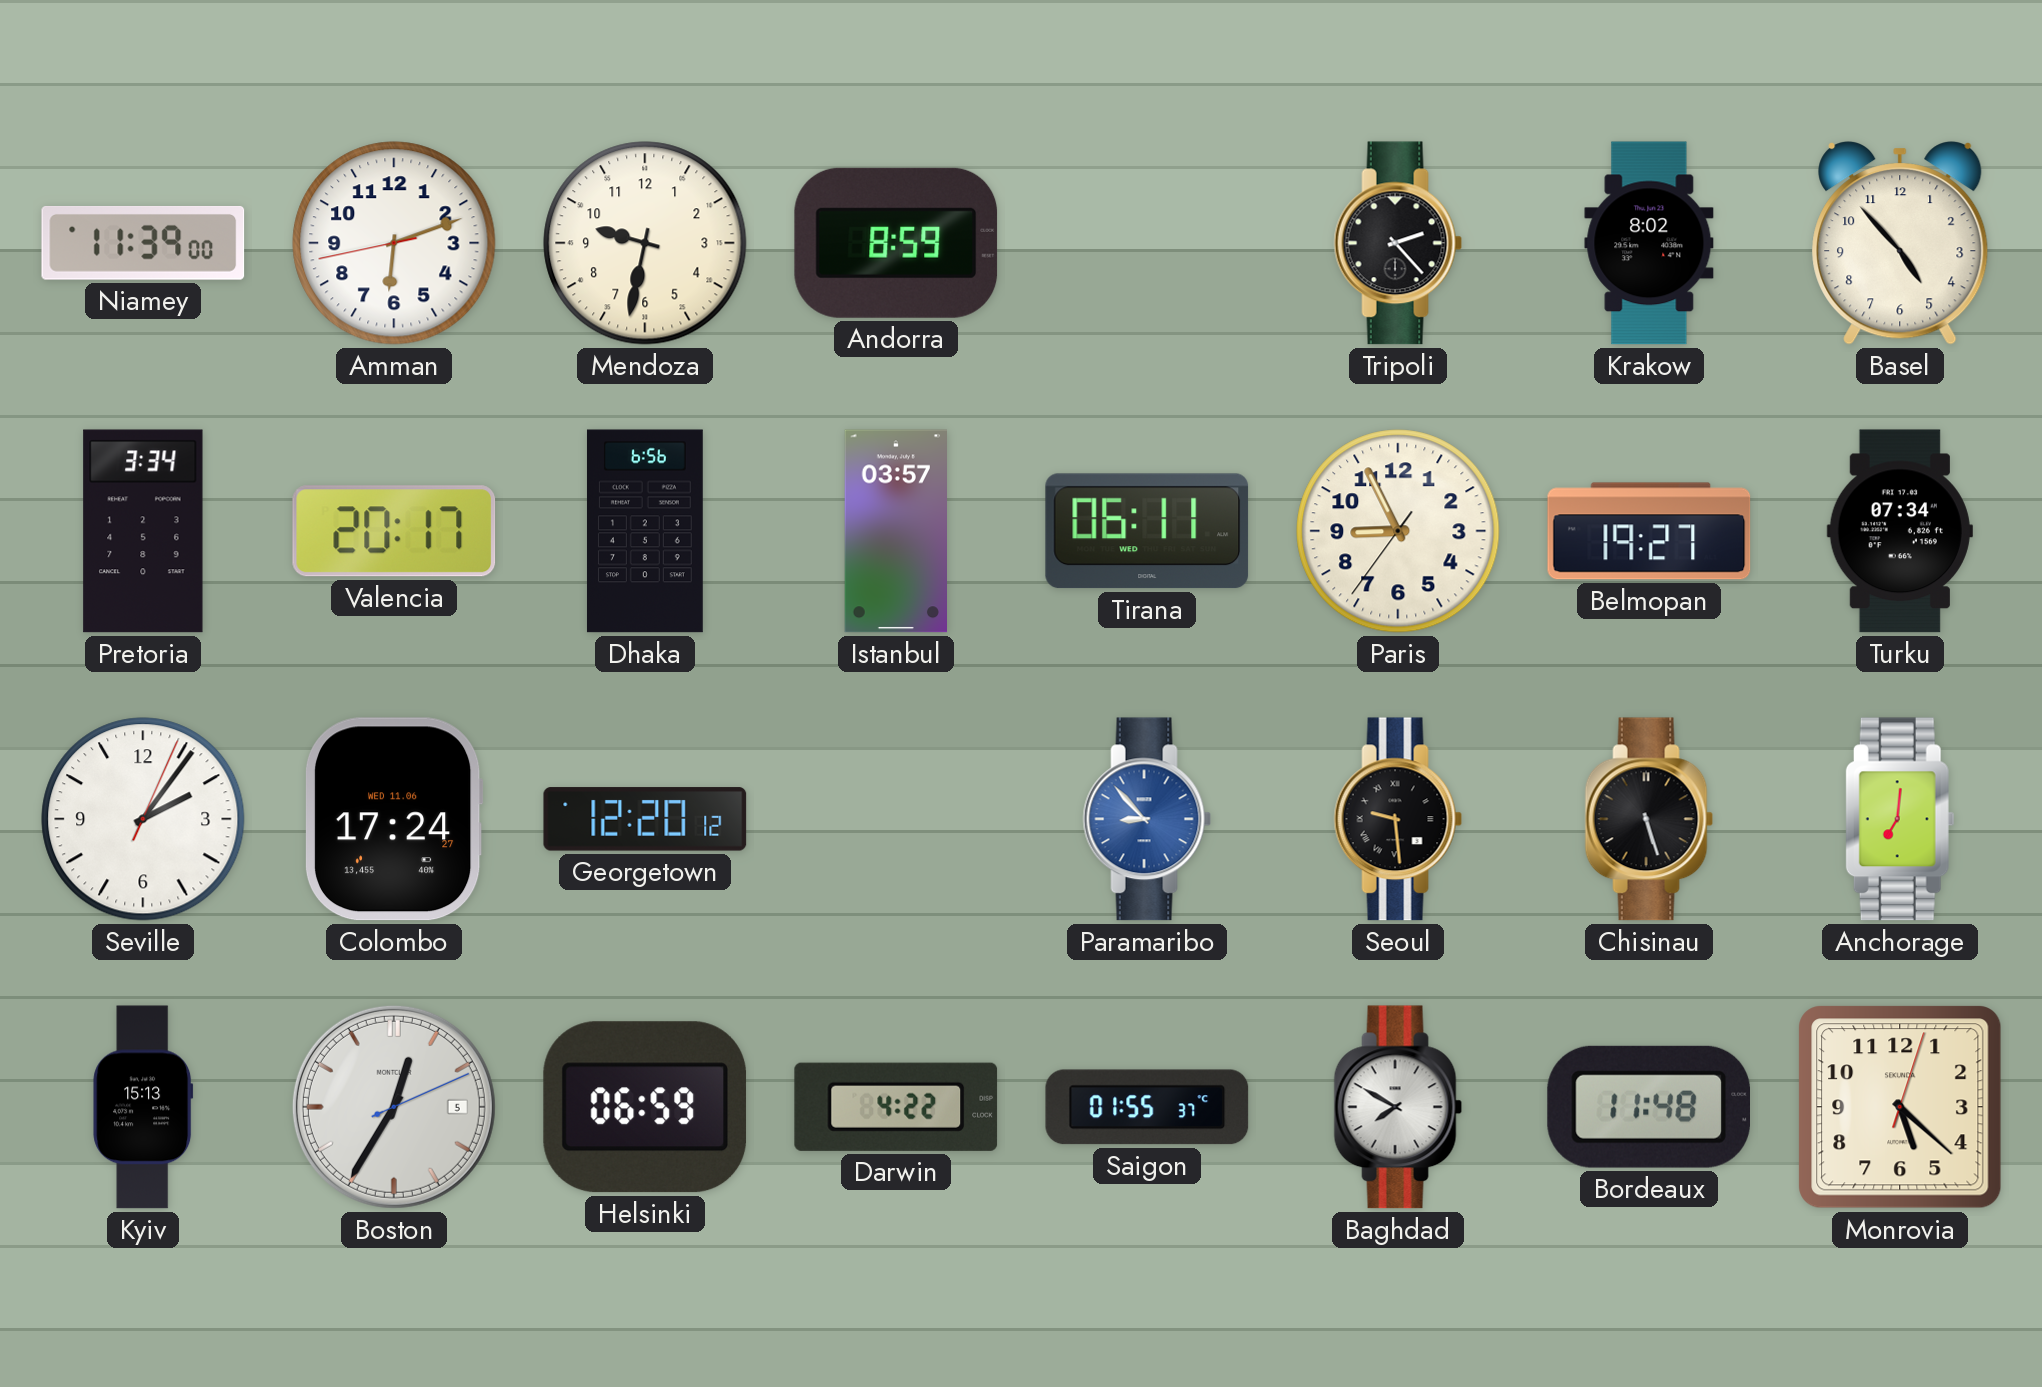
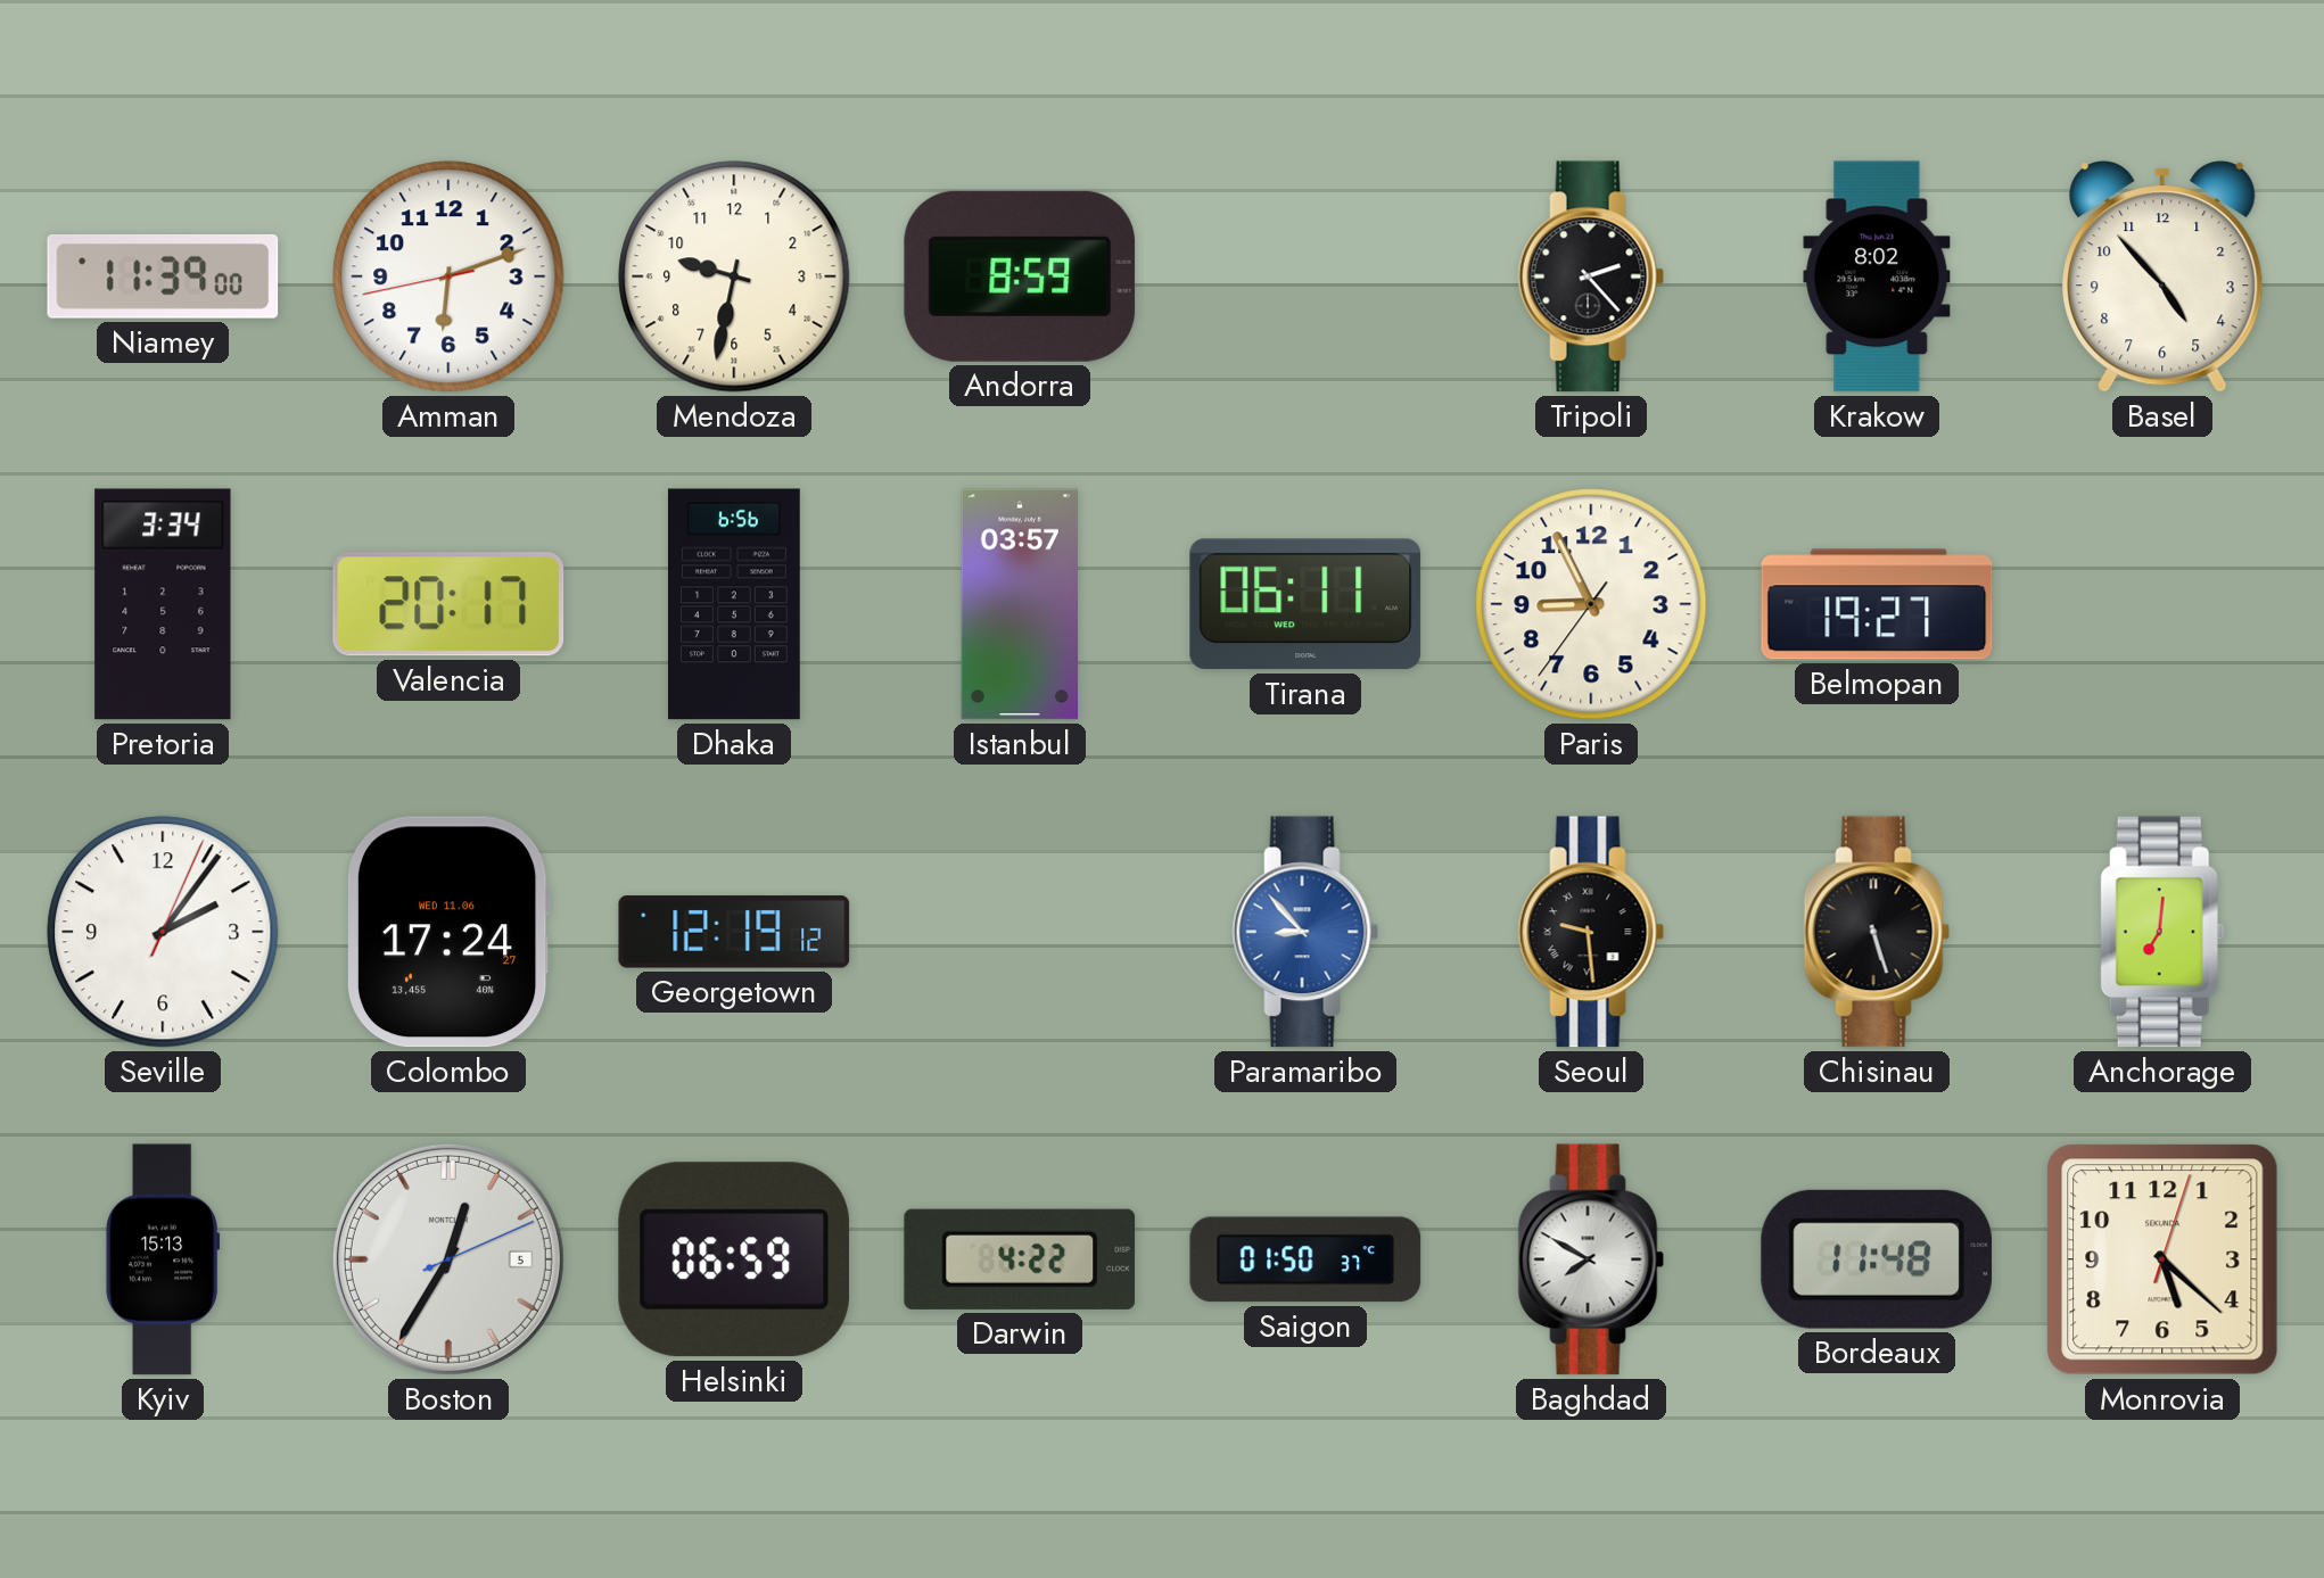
Turku: 07:34 -> none (1900, 531)
Georgetown: 12:20 -> 12:19 (734, 932)
Saigon: 01:55 -> 01:50 (1305, 1259)
